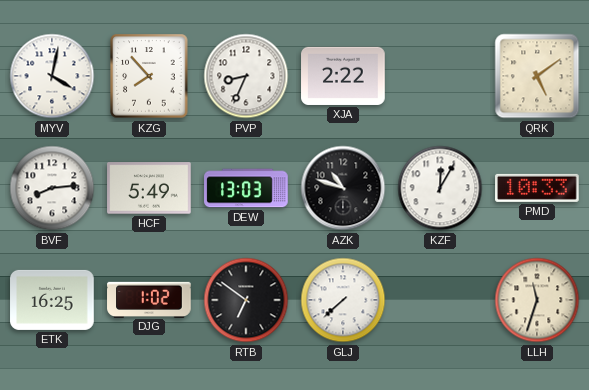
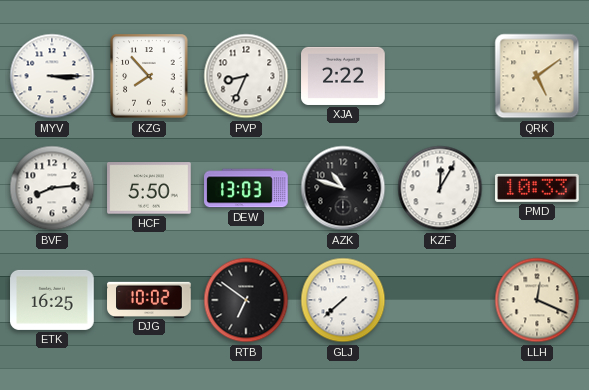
MYV: 4:02 -> 3:15 (52, 76)
HCF: 5:49 -> 5:50 (149, 188)
DJG: 1:02 -> 10:02 (149, 299)
LLH: 11:33 -> 12:19 (537, 300)
